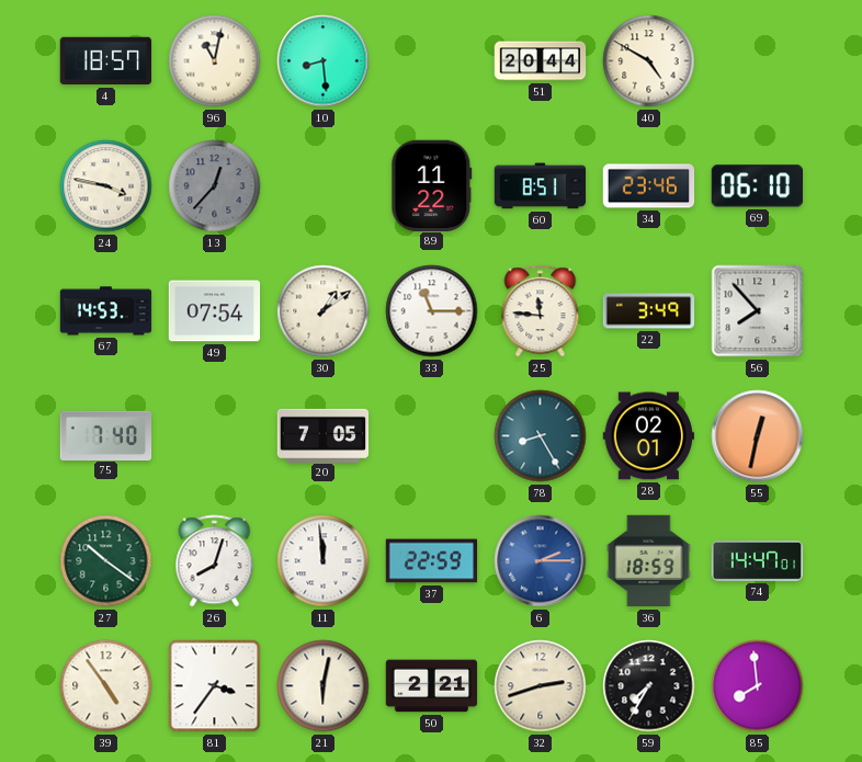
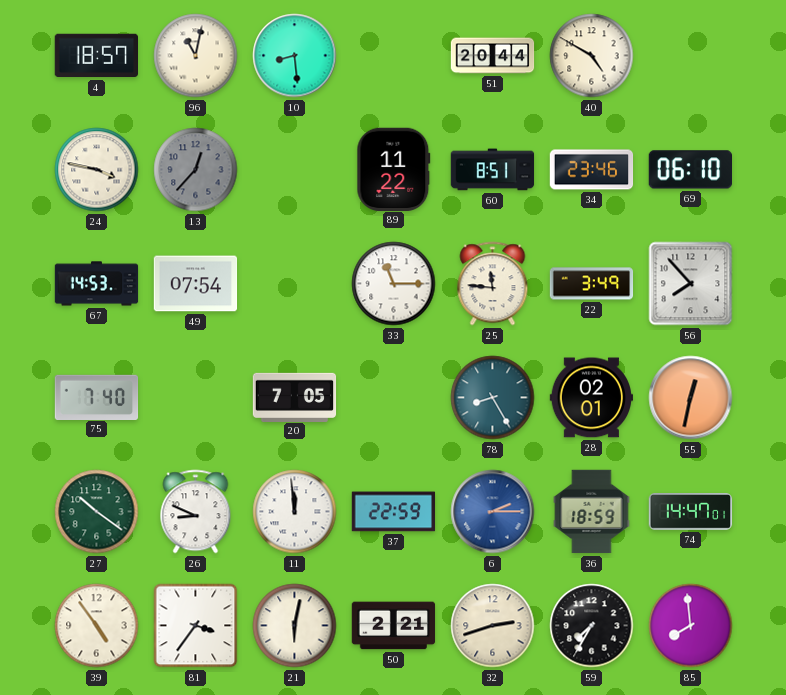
30: 1:09 -> none (324, 311)
26: 8:03 -> 8:49 (196, 512)
